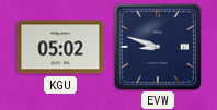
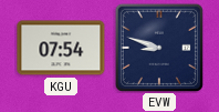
KGU: 05:02 -> 07:54 (61, 48)
